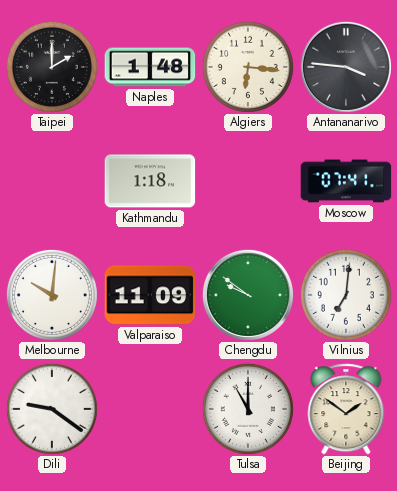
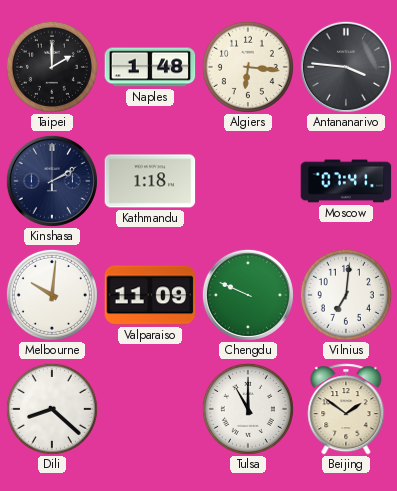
Kinshasa: none -> 2:10 (52, 181)
Chengdu: 9:51 -> 9:49 (248, 295)
Dili: 9:21 -> 8:22 (52, 409)
